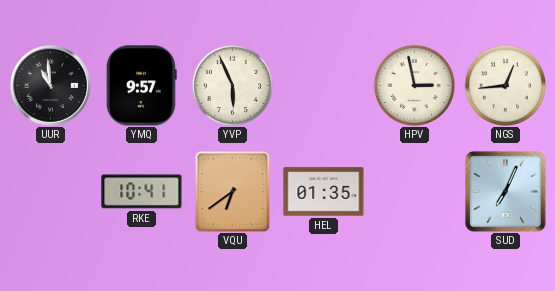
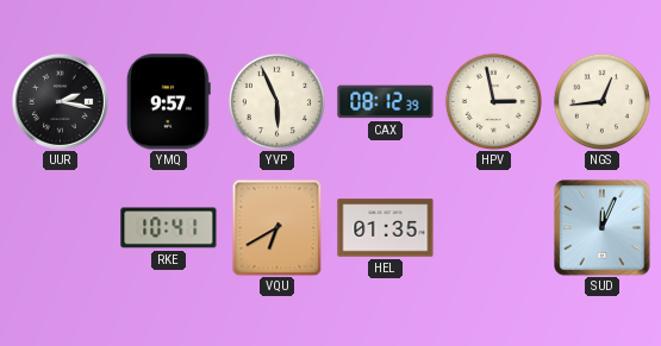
UUR: 10:59 -> 2:17 (60, 101)
CAX: none -> 08:12 (386, 102)
VQU: 6:39 -> 6:40 (278, 227)
SUD: 7:04 -> 12:04 (603, 228)
